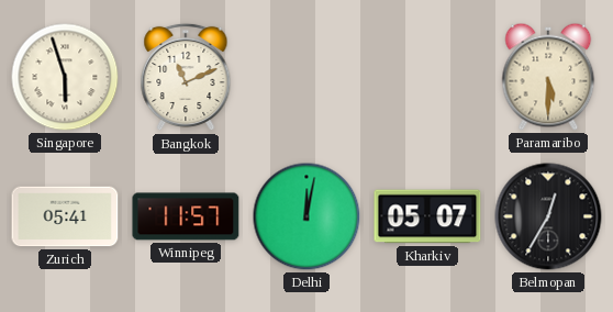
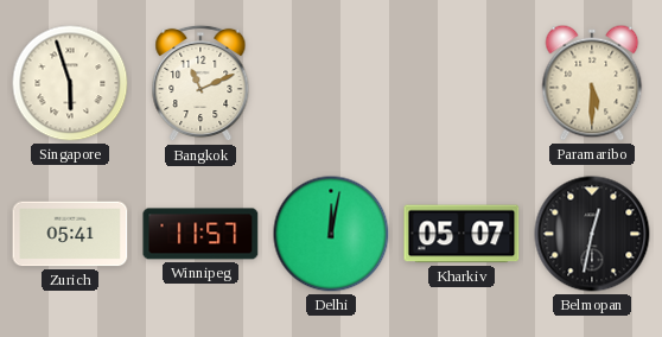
Belmopan: 12:35 -> 12:32 (592, 234)
